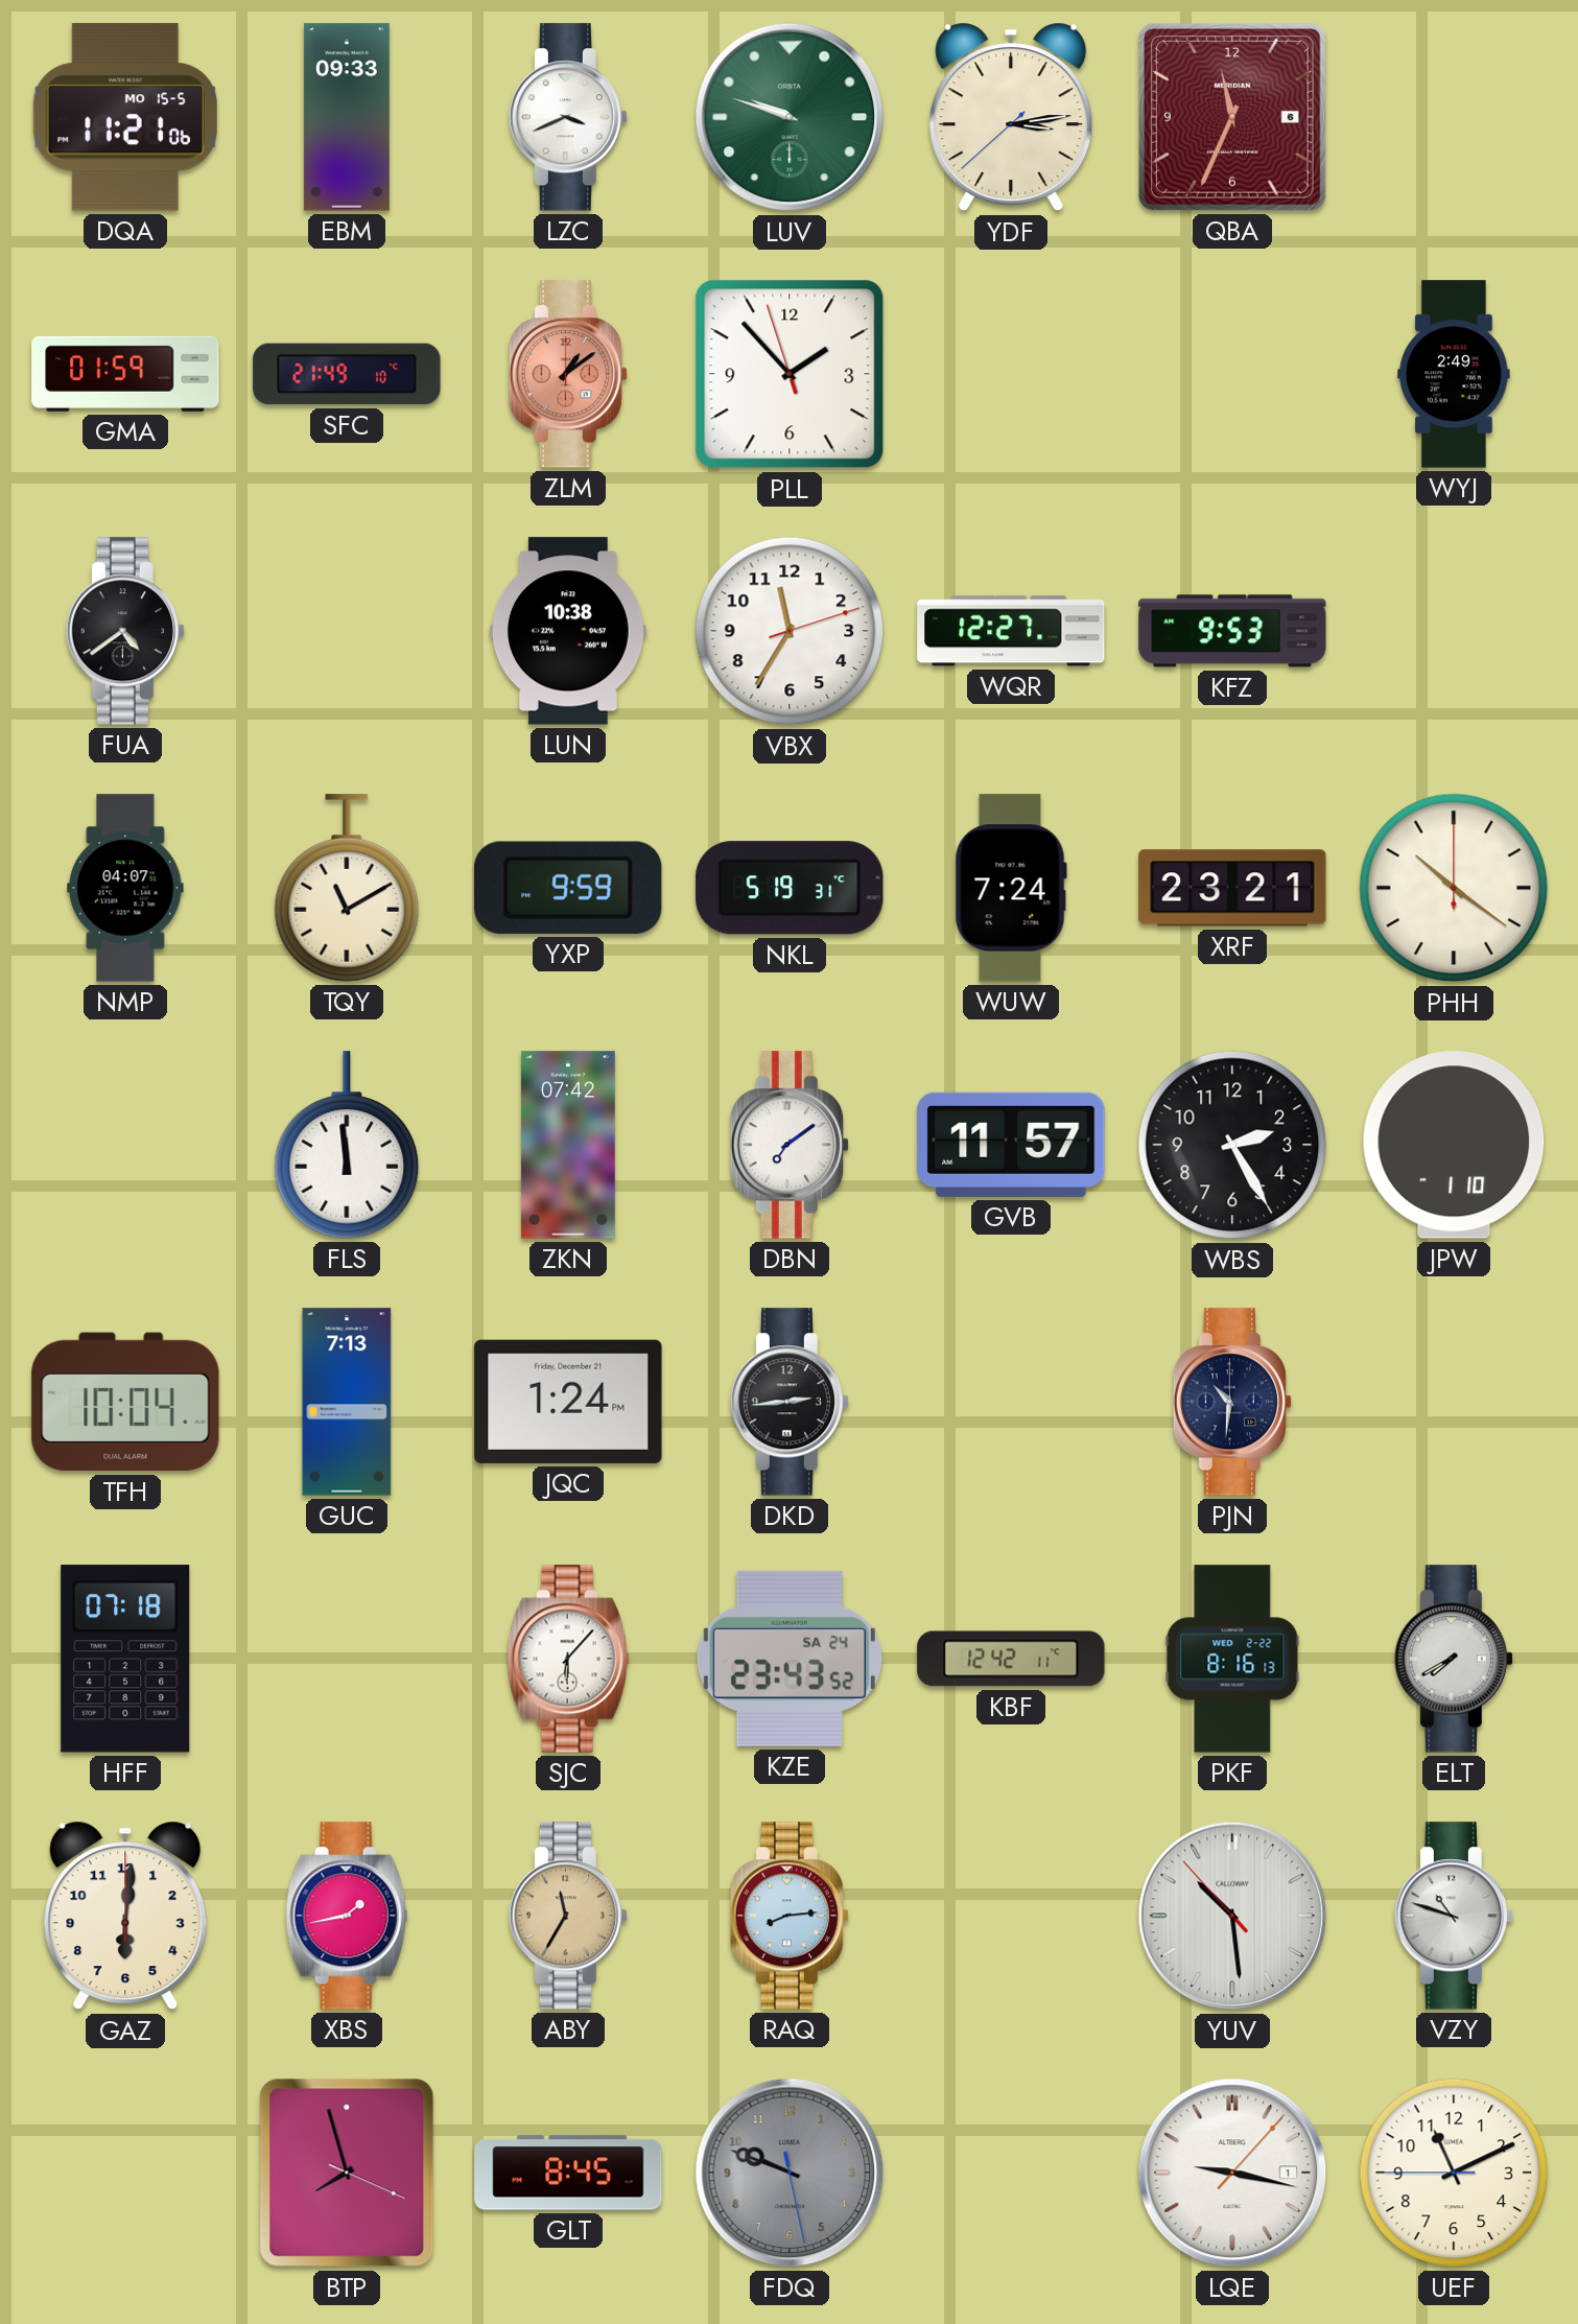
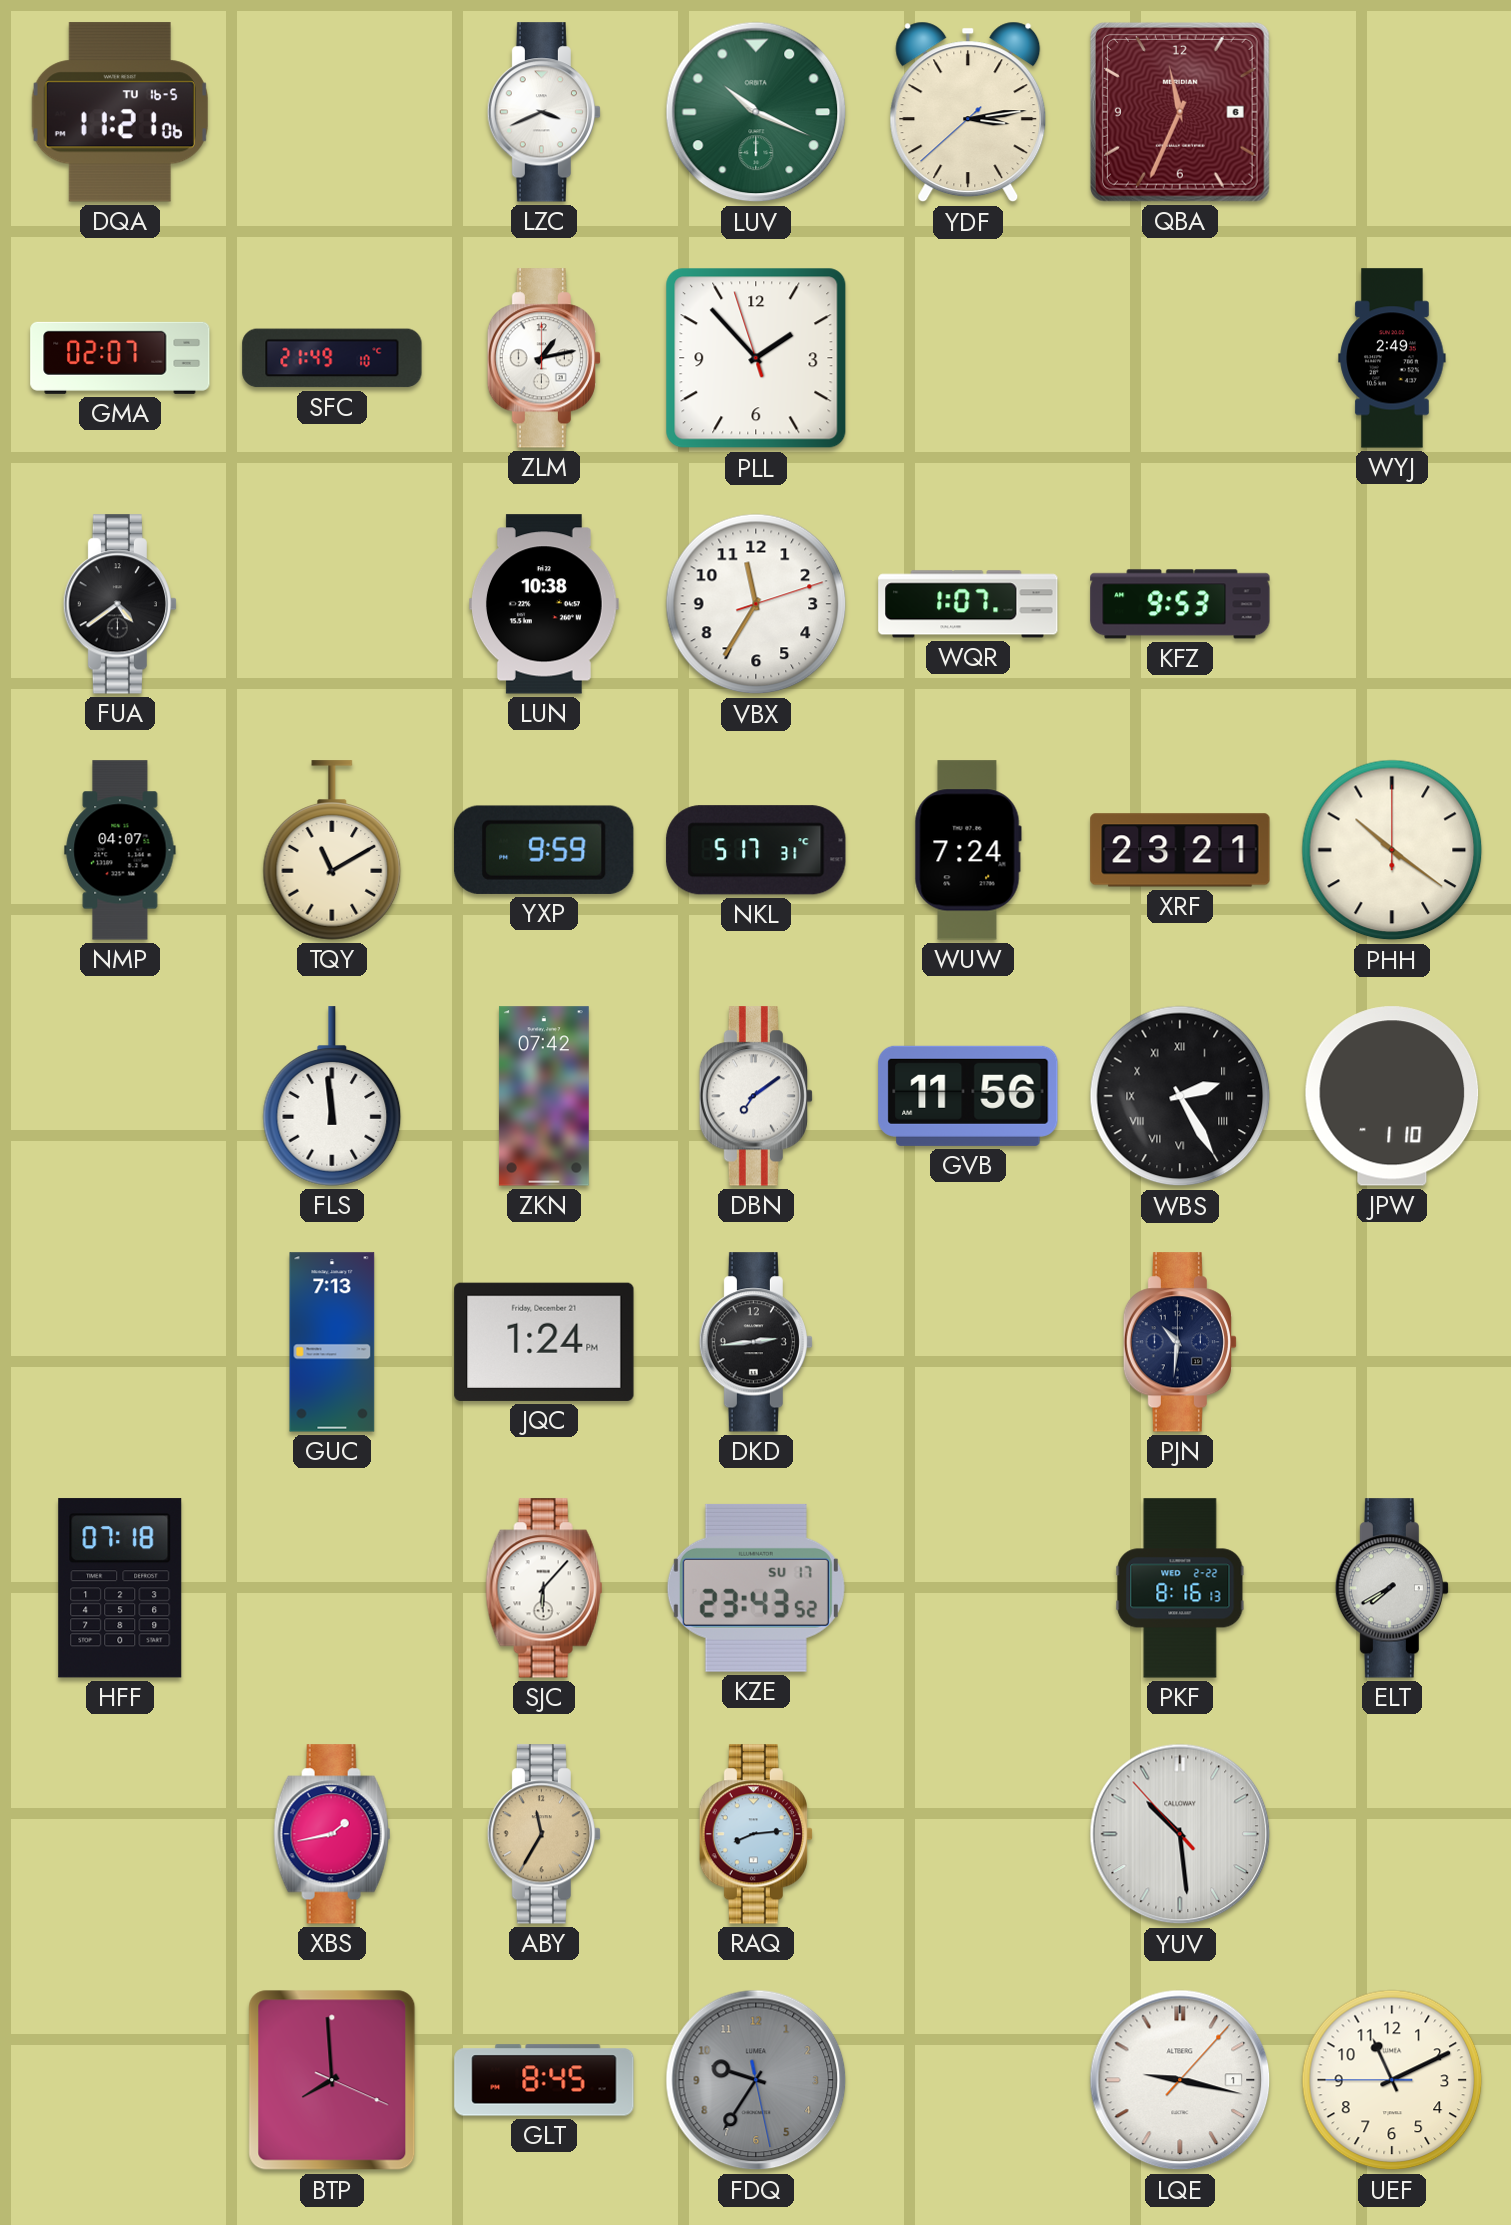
DQA date: MO 15-5 -> TU 16-5 (120, 112)
EBM: 09:33 -> none (347, 117)
LUV: 9:48 -> 10:19 (756, 112)
GMA: 01:59 -> 02:07 (120, 358)
ZLM: 1:09 -> 1:13 (543, 358)
ZLM dial: salmon -> white (543, 358)
WQR: 12:27 -> 1:07 (968, 604)
NKL: 5:19 -> 5:17 (756, 850)
GVB: 11:57 -> 11:56 (968, 1096)
WBS numerals: Arabic -> Roman (1180, 1096)
TFH: 10:04 -> none (125, 1402)
KZE date: SA 24 -> SU 17 (756, 1588)
KBF: 12:42 -> none (1011, 1659)
GAZ: 6:01 -> none (125, 1916)
VZY: 10:48 -> none (1453, 1916)
BTP: 7:57 -> 7:59 (332, 2080)
FDQ: 9:48 -> 9:35 (756, 2080)
